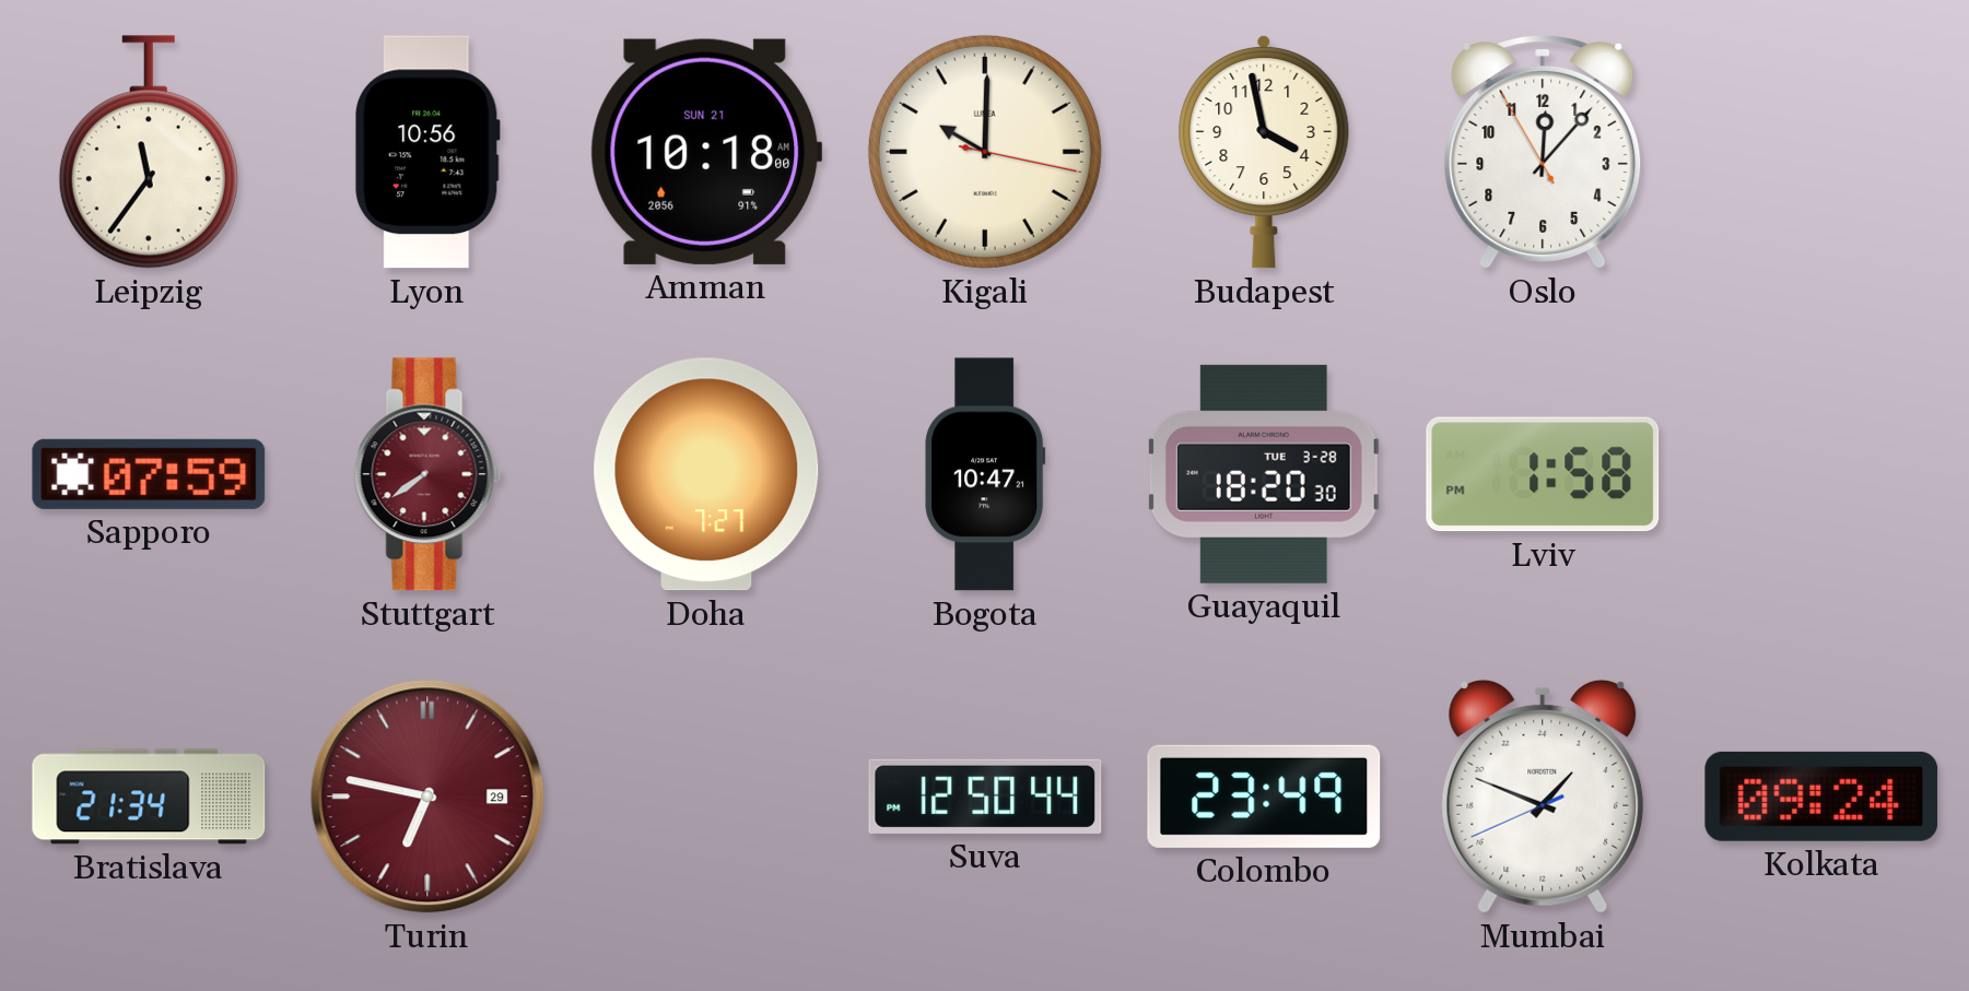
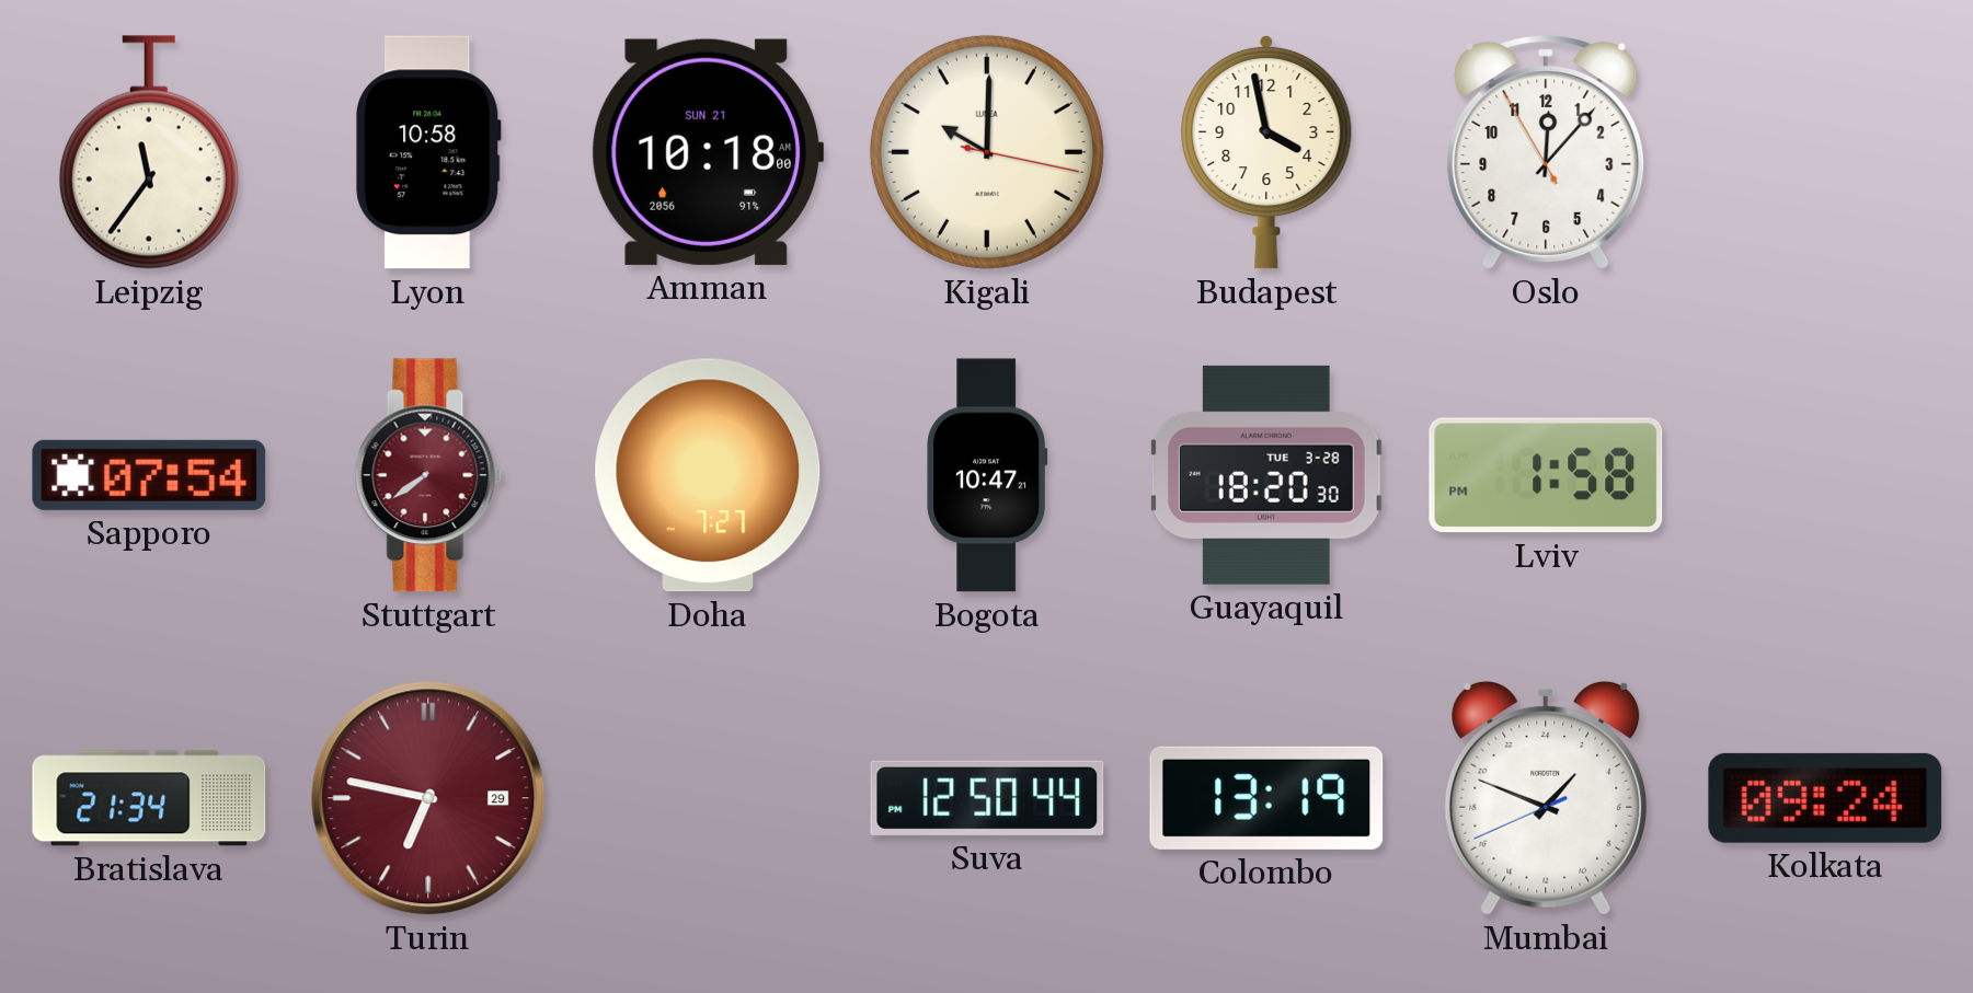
Lyon: 10:56 -> 10:58 (428, 152)
Sapporo: 07:59 -> 07:54 (149, 475)
Colombo: 23:49 -> 13:19 (1266, 798)
